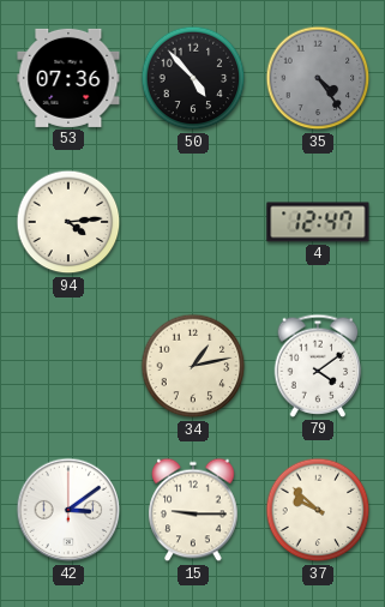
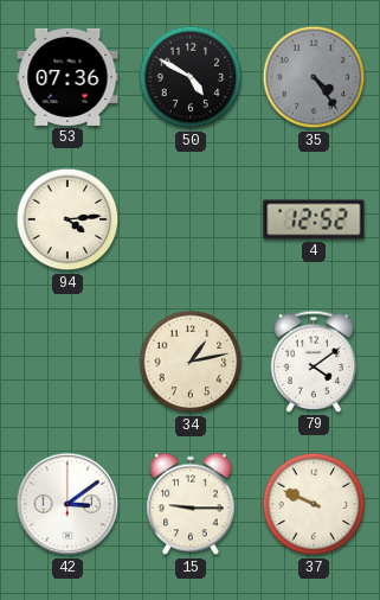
50: 4:53 -> 4:50 (191, 77)
4: 12:47 -> 12:52 (314, 219)
37: 9:52 -> 9:49 (314, 504)
